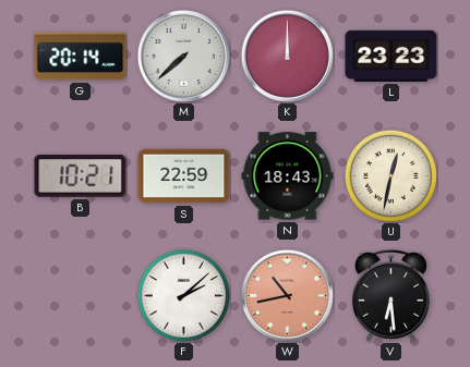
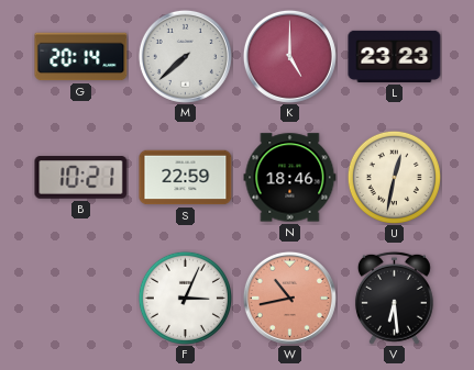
K: 12:00 -> 5:00 (289, 56)
N: 18:43 -> 18:46 (290, 178)
F: 2:08 -> 3:04 (185, 298)
